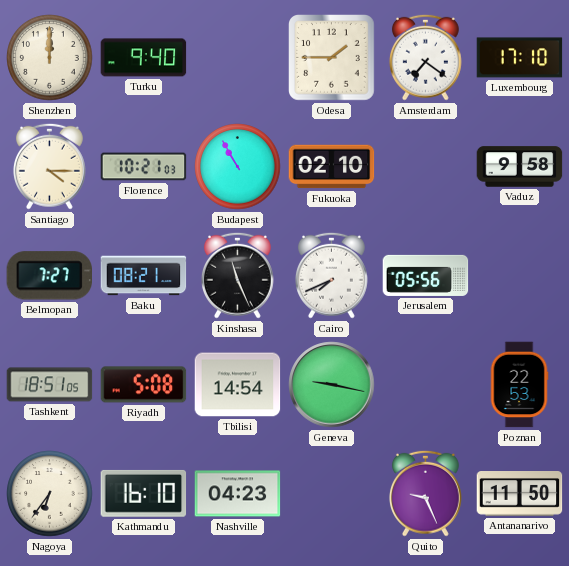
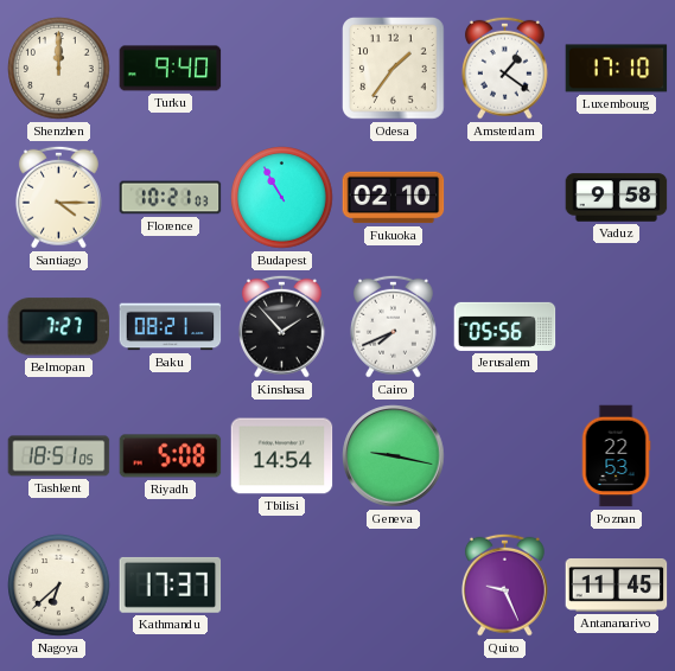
Odesa: 1:45 -> 1:36 (394, 69)
Amsterdam: 7:21 -> 1:21 (504, 68)
Kinshasa: 11:26 -> 1:53 (281, 326)
Nagoya: 6:36 -> 6:38 (59, 586)
Kathmandu: 16:10 -> 17:37 (171, 584)
Nashville: 04:23 -> none (238, 494)
Antananarivo: 11:50 -> 11:45 (617, 586)
